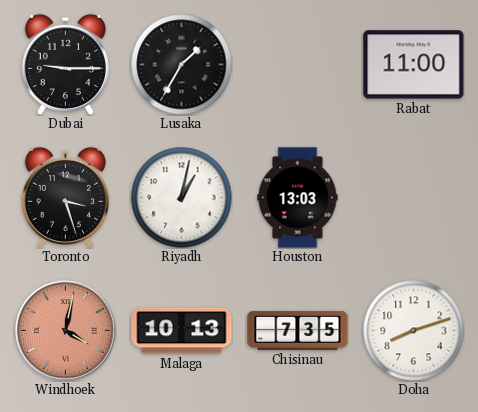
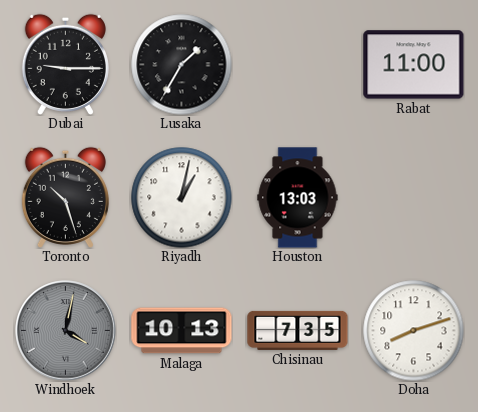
Toronto: 3:27 -> 10:27 (65, 197)
Windhoek dial: salmon -> grey (66, 331)
